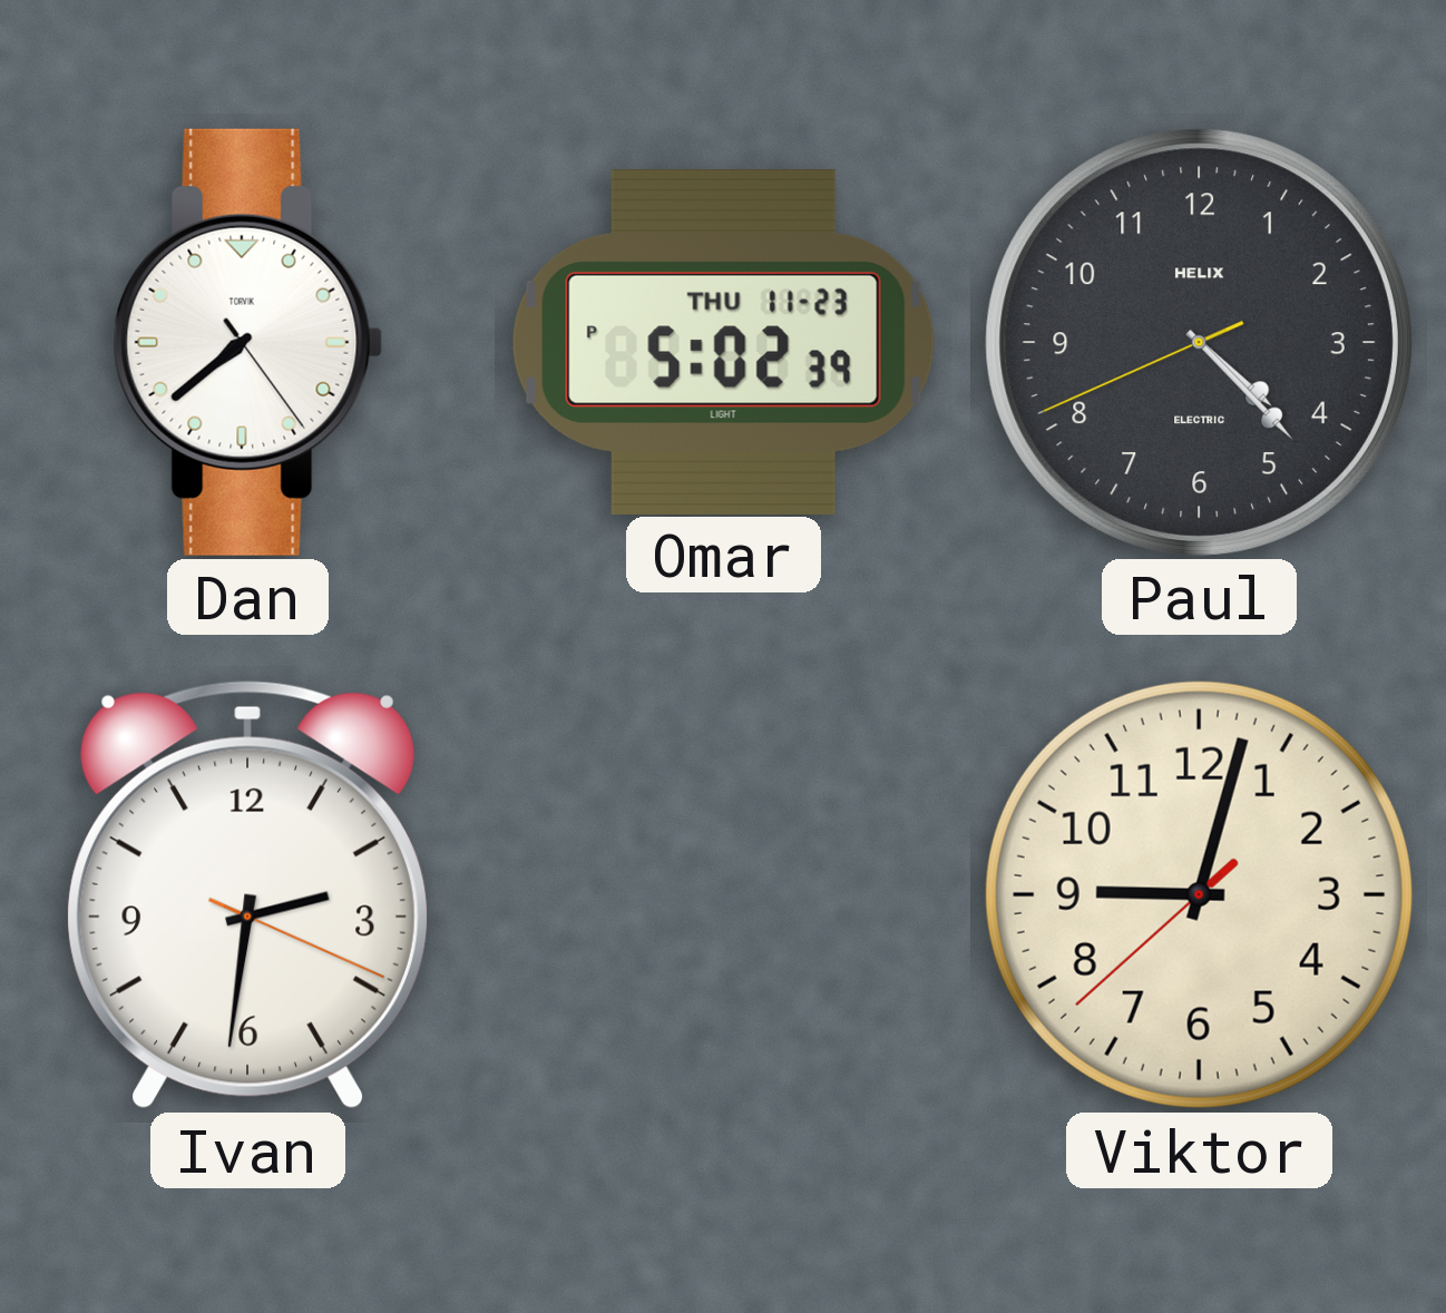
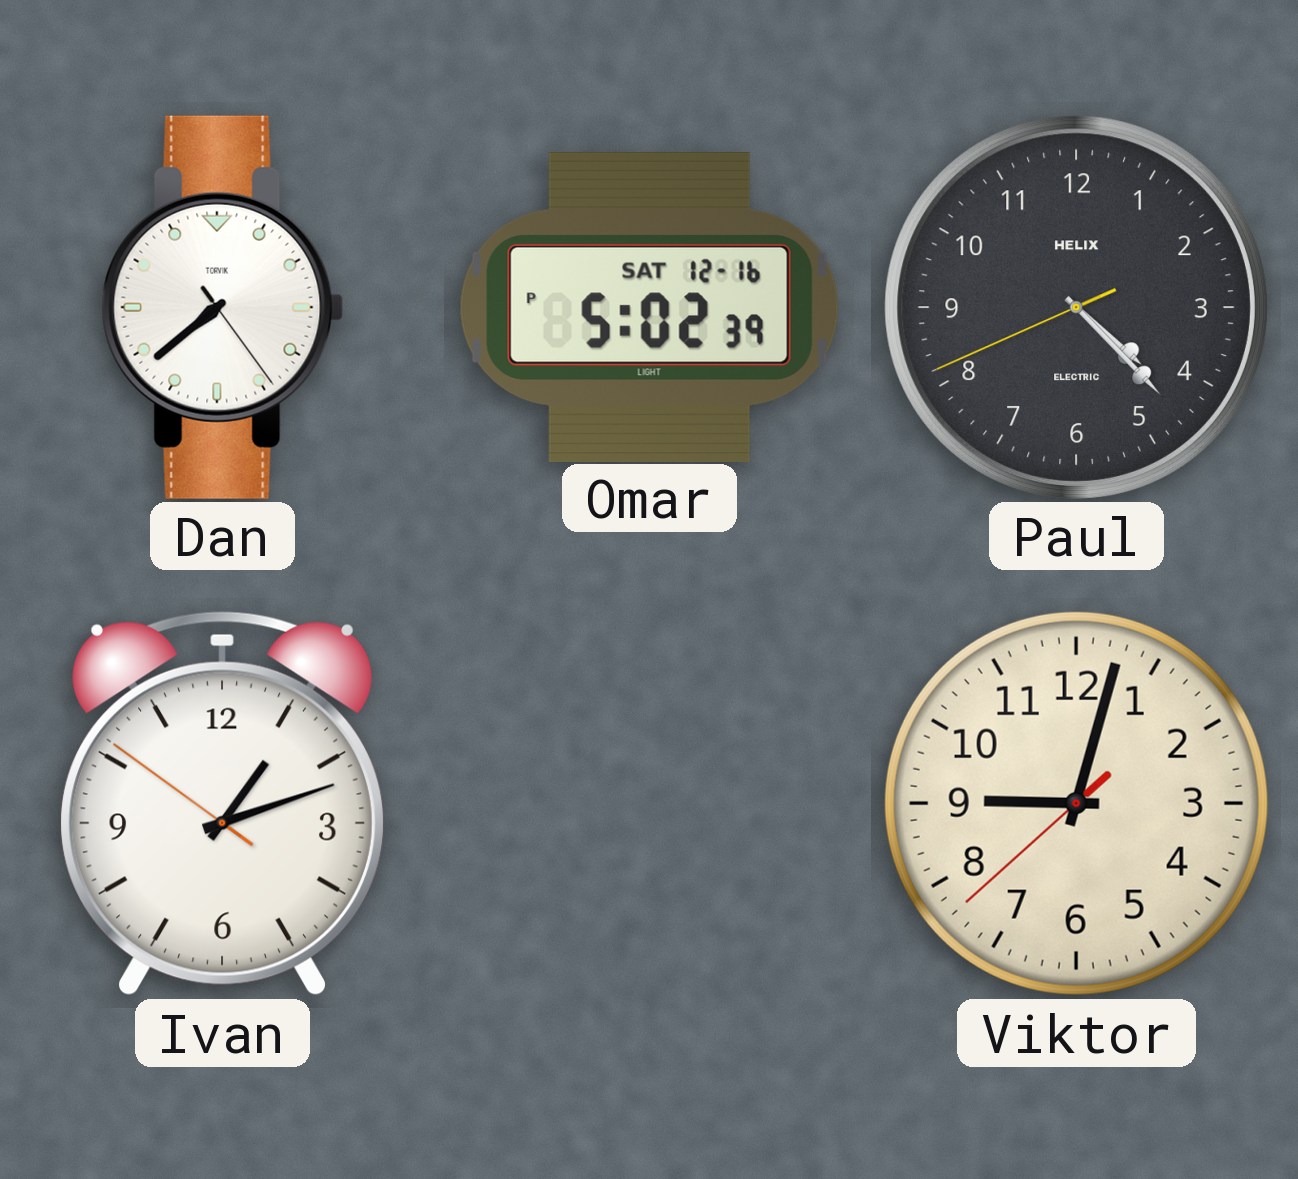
Omar date: THU 11-23 -> SAT 12-16 (649, 307)
Ivan: 2:31 -> 1:11 (222, 803)
